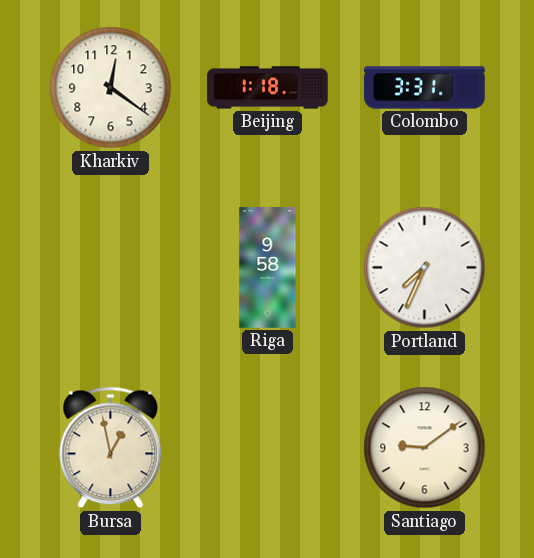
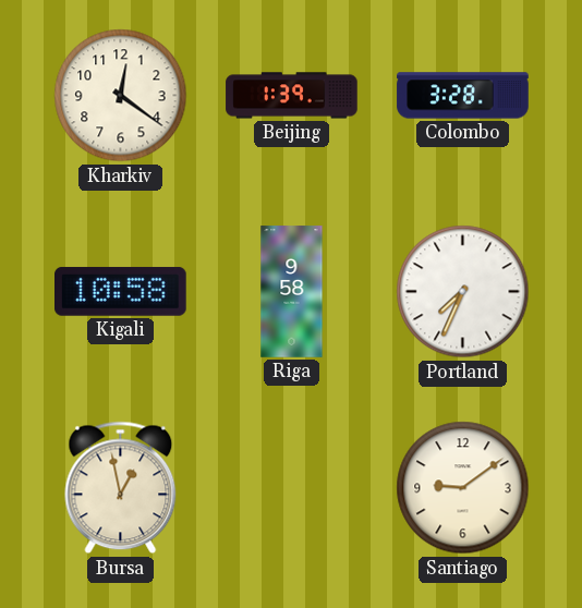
Beijing: 1:18 -> 1:39 (292, 96)
Colombo: 3:31 -> 3:28 (463, 96)
Kigali: none -> 10:58 (121, 291)
